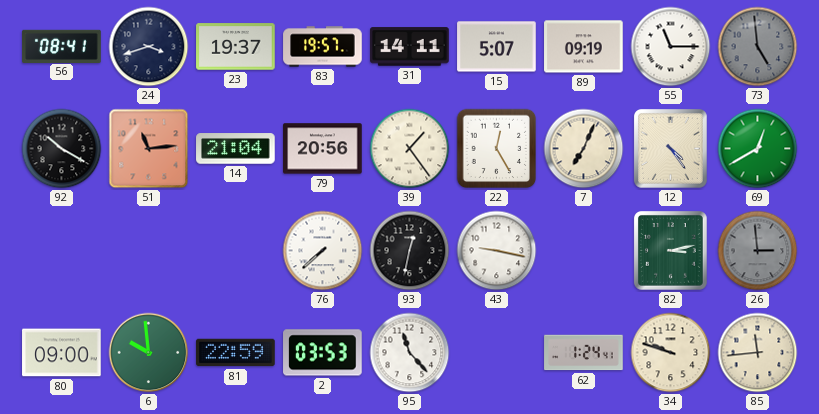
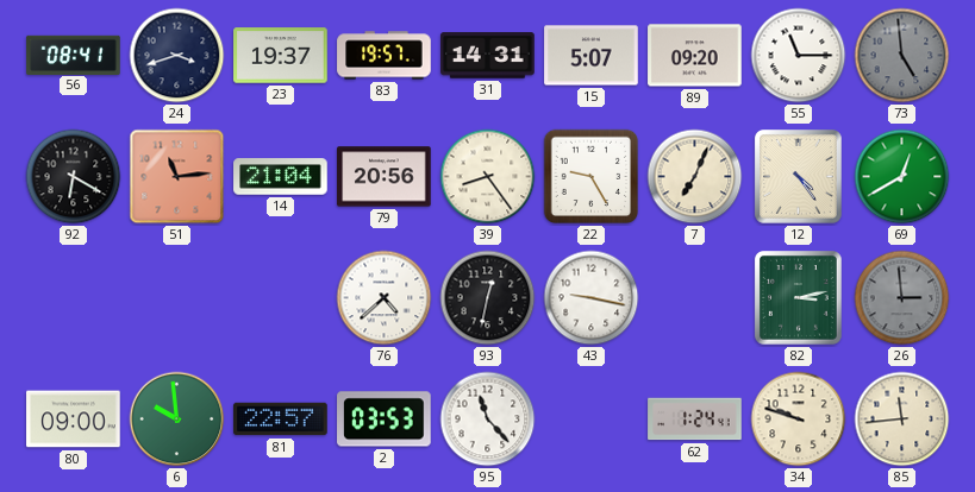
31: 14:11 -> 14:31 (488, 56)
89: 09:19 -> 09:20 (695, 56)
92: 10:20 -> 6:20 (74, 177)
39: 1:24 -> 8:24 (488, 177)
22: 12:25 -> 9:25 (592, 177)
76: 7:38 -> 4:38 (385, 298)
81: 22:59 -> 22:57 (281, 420)
